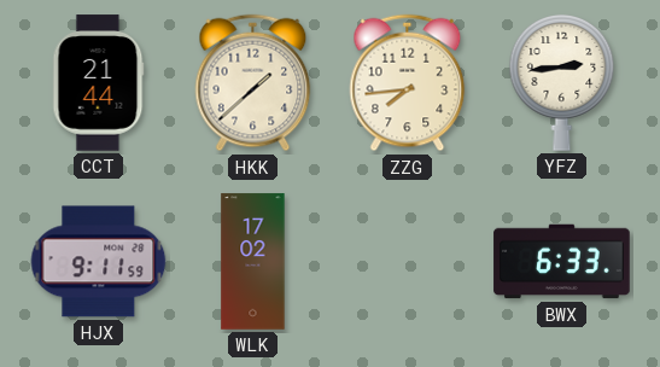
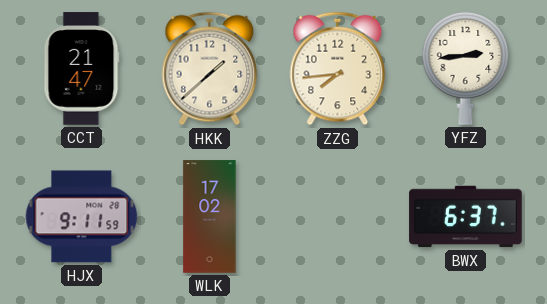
CCT: 21:44 -> 21:47 (82, 69)
BWX: 6:33 -> 6:37 (466, 217)
